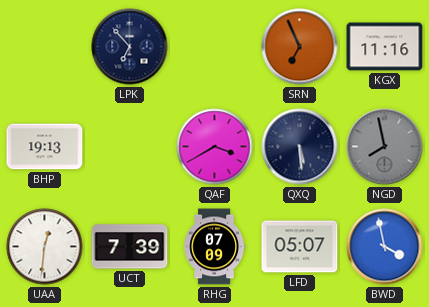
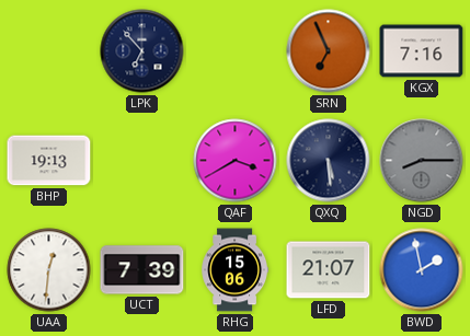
KGX: 11:16 -> 7:16 (422, 51)
NGD: 7:58 -> 8:15 (422, 161)
RHG: 07:09 -> 15:06 (234, 270)
LFD: 05:07 -> 21:07 (329, 270)
BWD: 3:58 -> 1:58 (422, 270)
